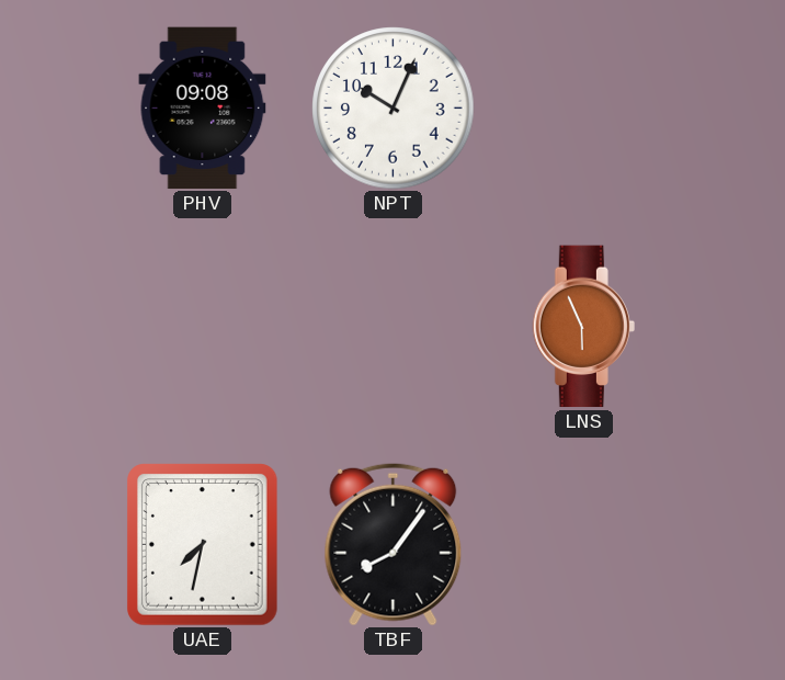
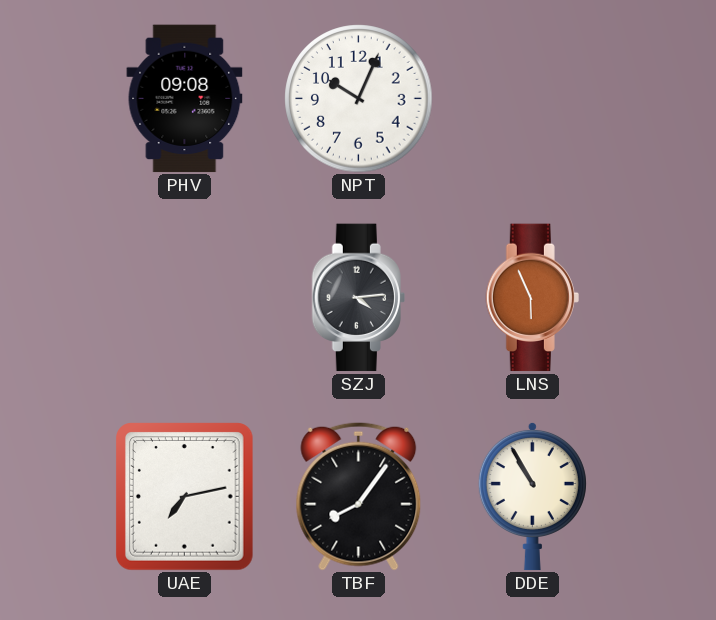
SZJ: none -> 4:14 (358, 298)
UAE: 7:32 -> 7:13 (185, 497)
DDE: none -> 10:55 (532, 496)
